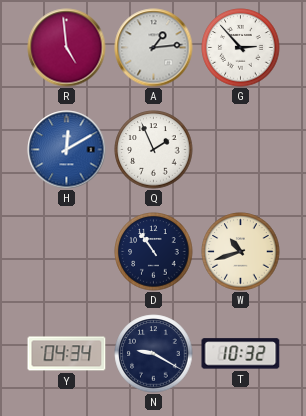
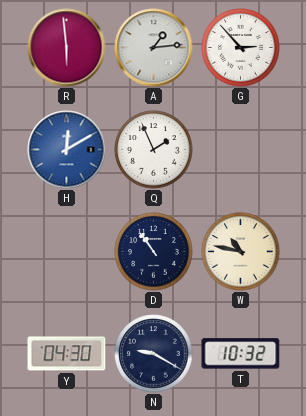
R: 4:59 -> 5:59 (67, 48)
W: 10:42 -> 10:47 (241, 252)
Y: 04:34 -> 04:30 (67, 354)
